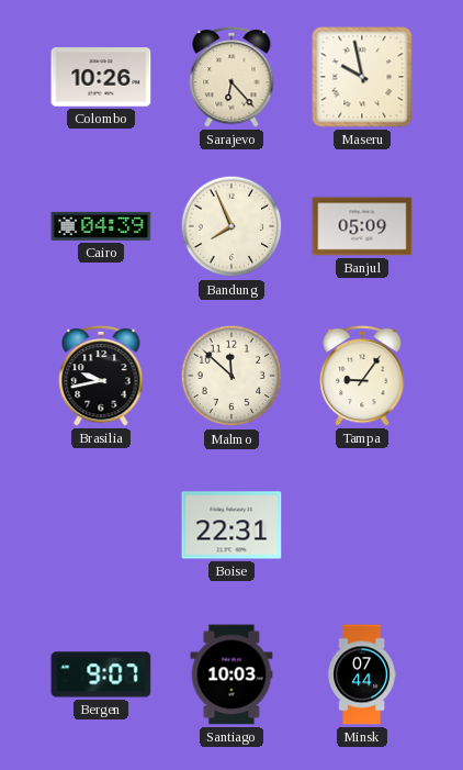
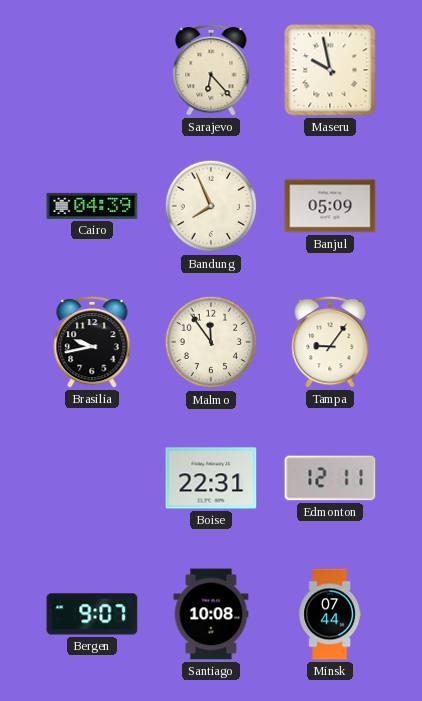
Colombo: 10:26 -> none (101, 77)
Malmo: 11:52 -> 11:54 (211, 342)
Edmonton: none -> 12:11 (330, 478)
Santiago: 10:03 -> 10:08 (211, 614)
